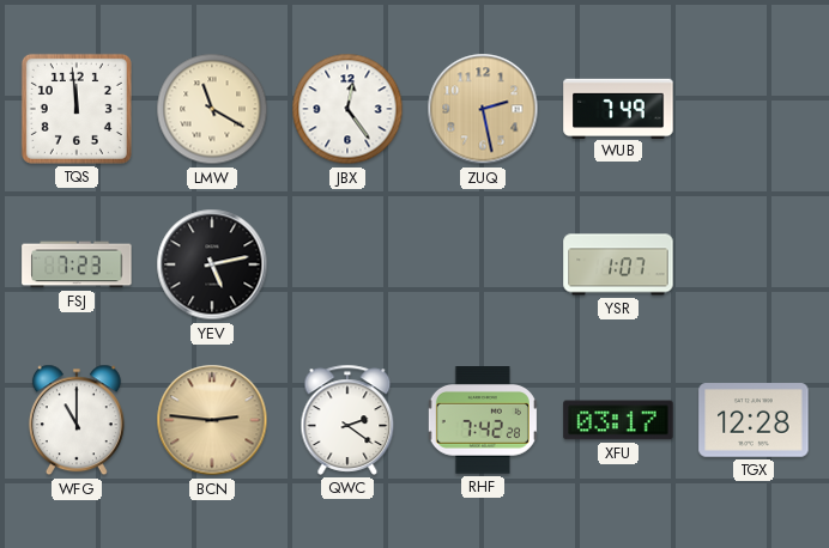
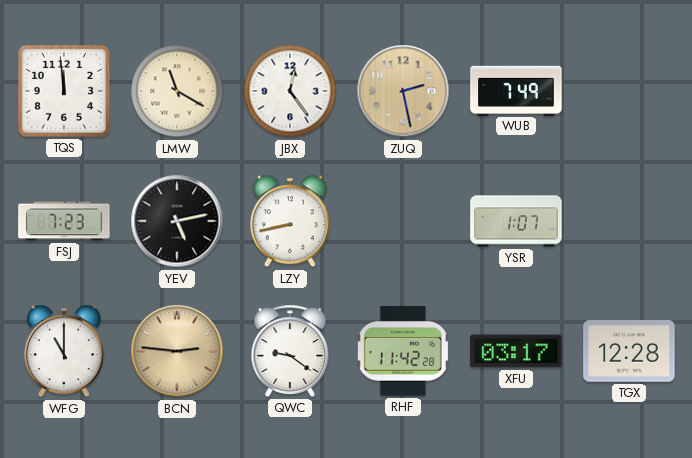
LZY: none -> 8:43 (290, 221)
QWC: 2:21 -> 9:21 (290, 351)
RHF: 7:42 -> 11:42 (403, 352)
